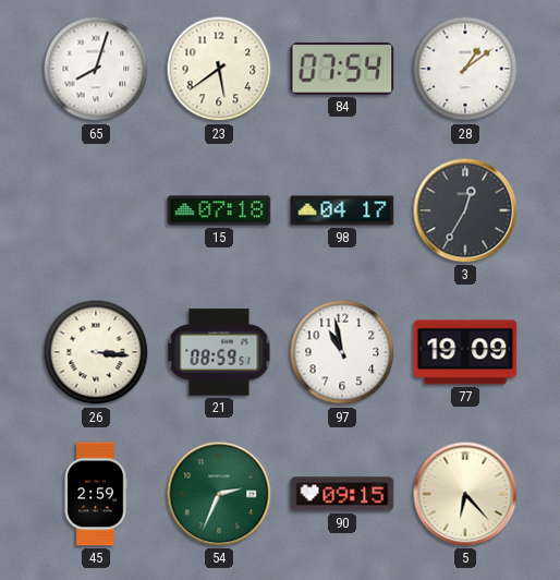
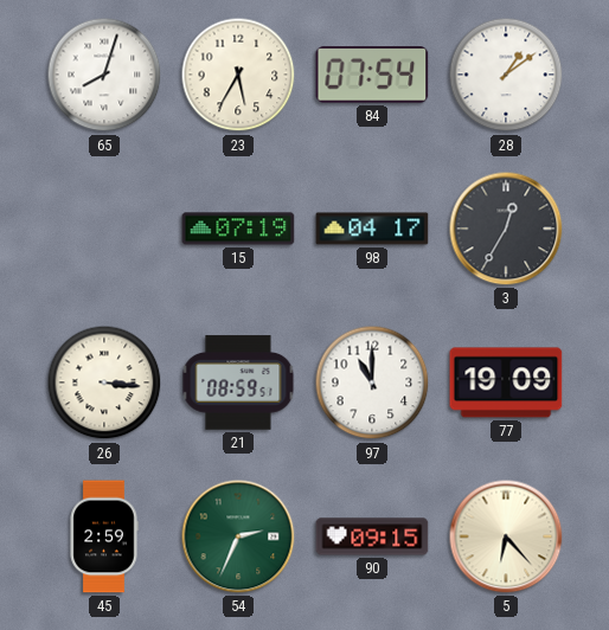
23: 5:39 -> 5:35 (238, 75)
15: 07:18 -> 07:19 (238, 229)
97: 10:58 -> 11:00 (372, 382)
